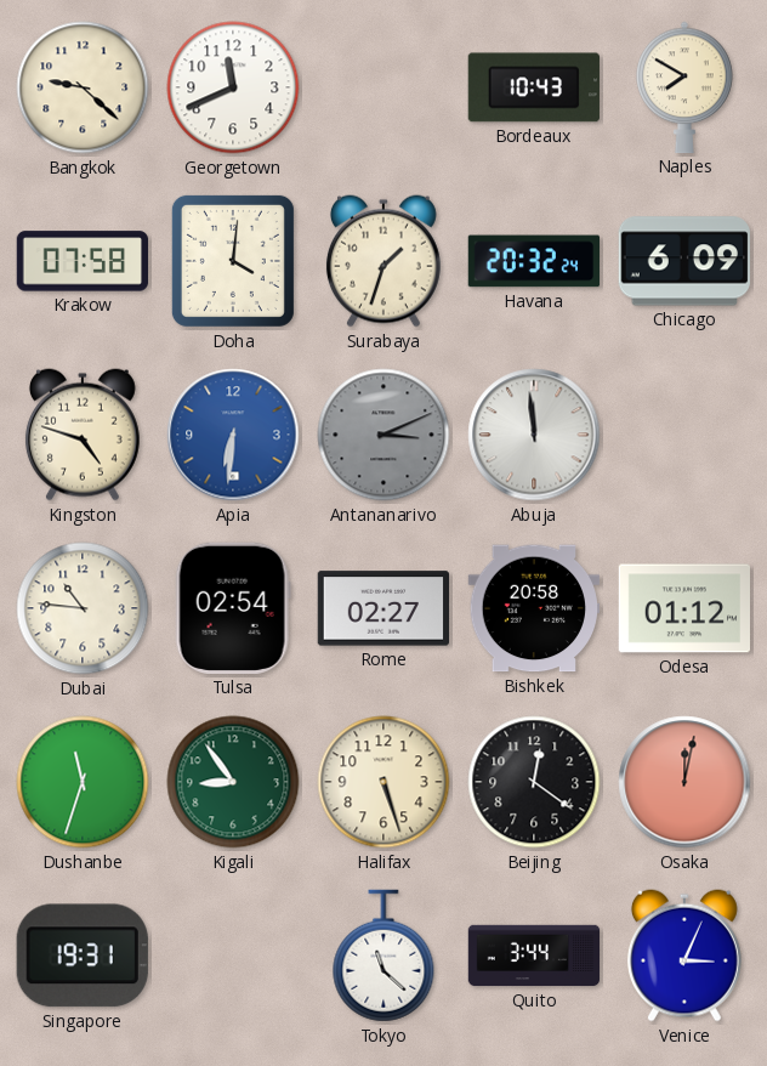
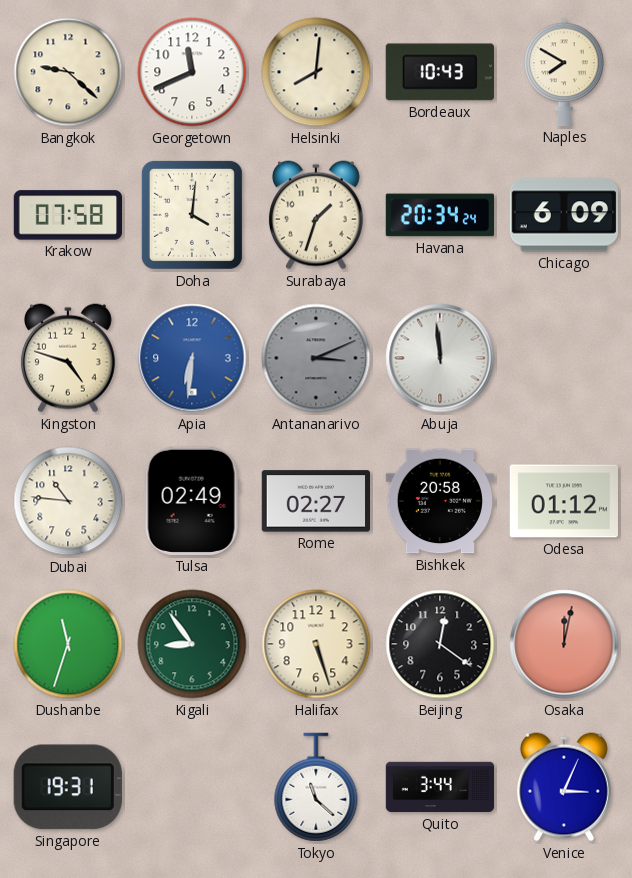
Helsinki: none -> 8:01 (316, 72)
Havana: 20:32 -> 20:34 (440, 215)
Tulsa: 02:54 -> 02:49 (192, 501)
